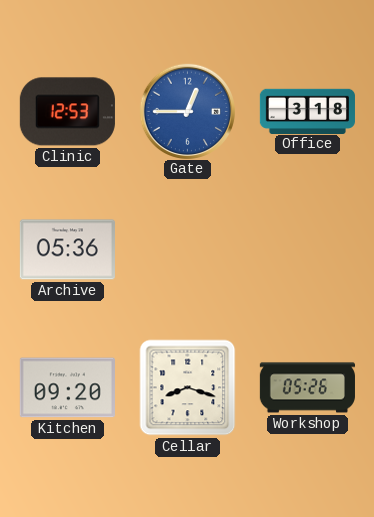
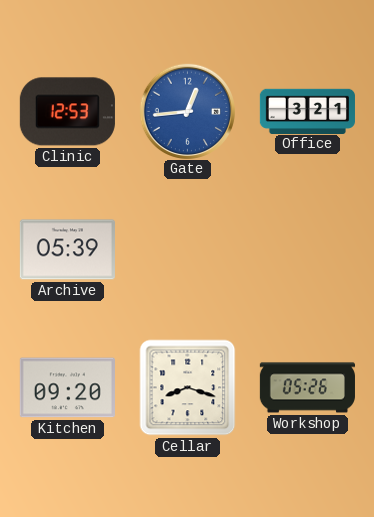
Gate: 12:45 -> 12:44 (187, 111)
Office: 3:18 -> 3:21 (307, 111)
Archive: 05:36 -> 05:39 (67, 250)
